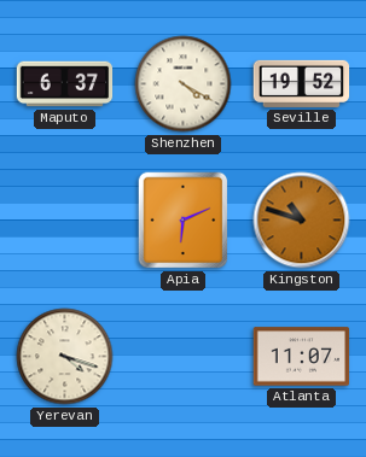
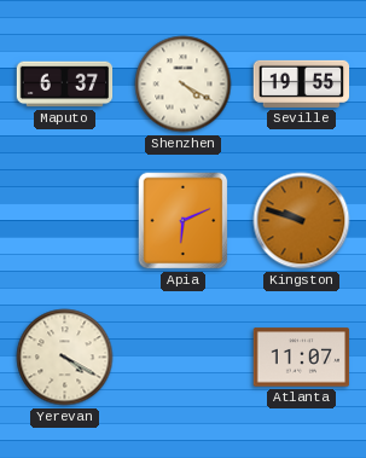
Seville: 19:52 -> 19:55 (302, 83)
Kingston: 10:48 -> 9:48 (302, 221)
Yerevan: 4:18 -> 4:20 (65, 358)
